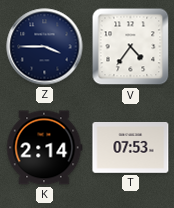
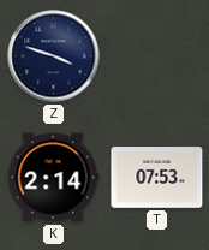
Z: 3:45 -> 3:48 (54, 56)
V: 4:36 -> none (131, 47)
